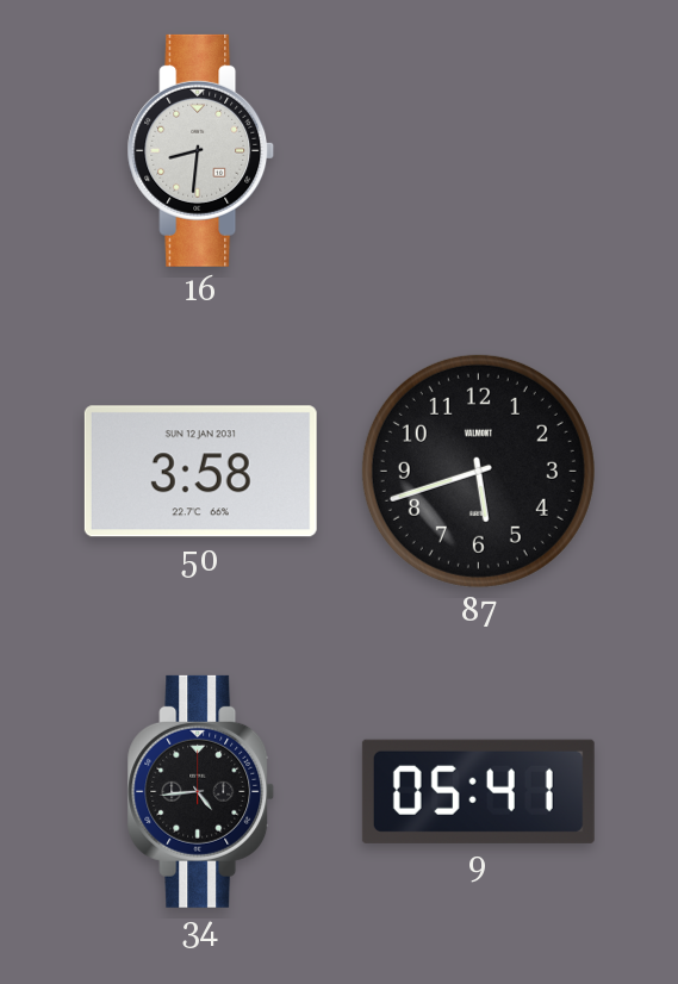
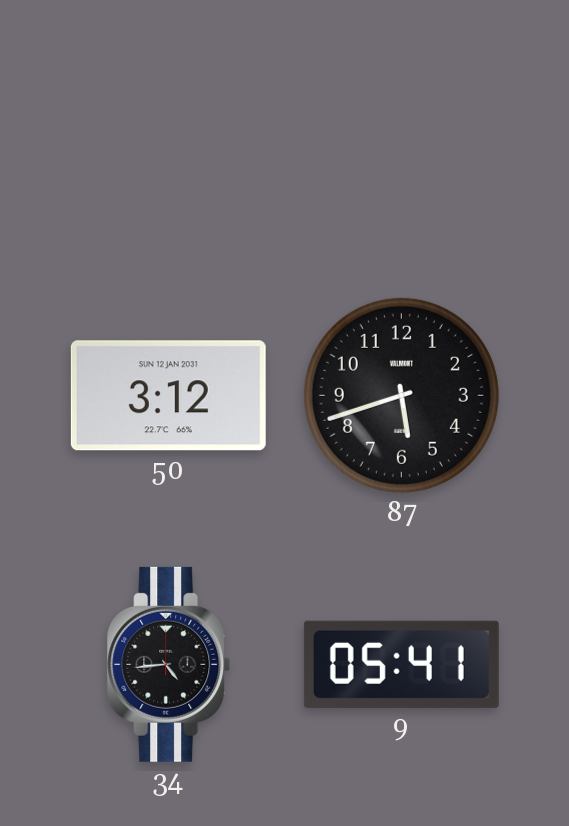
16: 8:31 -> none (201, 150)
50: 3:58 -> 3:12 (168, 396)
